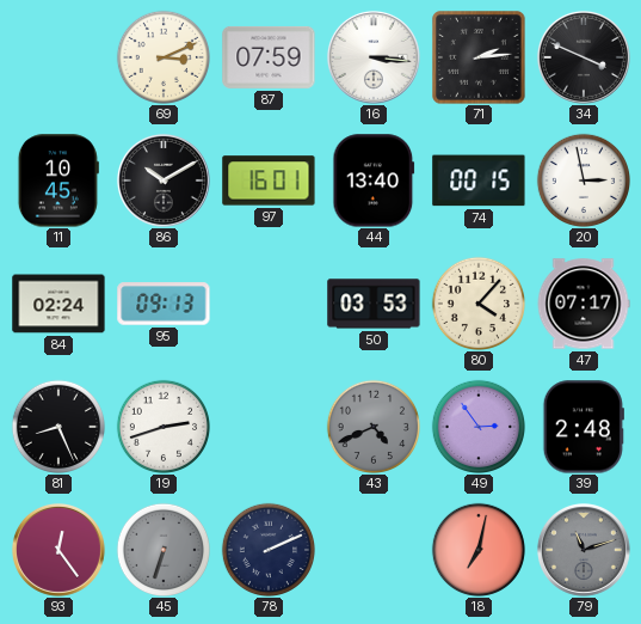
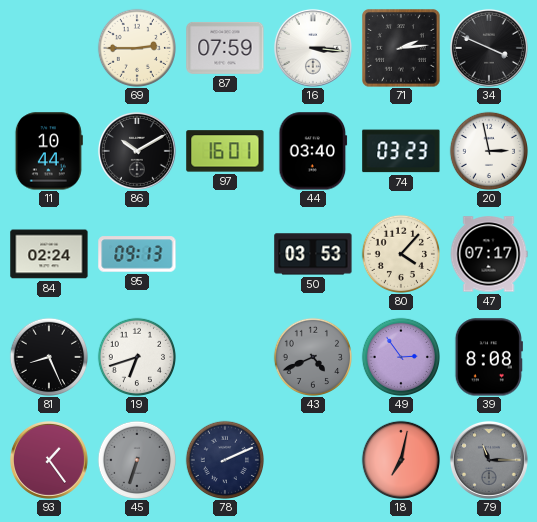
69: 3:11 -> 2:45 (136, 47)
11: 10:45 -> 10:44 (49, 151)
44: 13:40 -> 03:40 (313, 151)
74: 00:15 -> 03:23 (401, 151)
19: 2:42 -> 6:42 (136, 356)
39: 2:48 -> 8:08 (489, 357)
93: 12:24 -> 1:24 (49, 460)
79: 11:12 -> 11:15 (489, 460)
